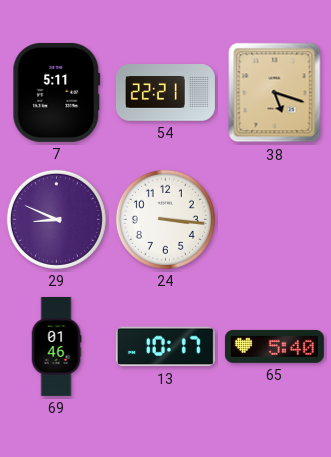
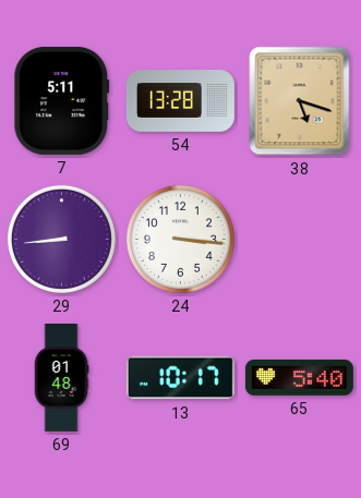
54: 22:21 -> 13:28 (180, 101)
29: 8:49 -> 8:44 (61, 239)
69: 01:46 -> 01:48 (61, 377)
